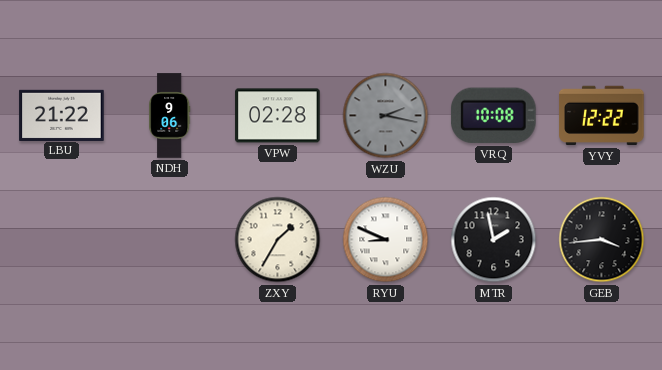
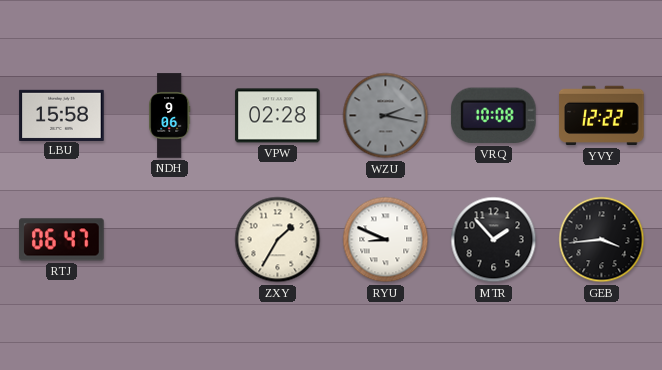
LBU: 21:22 -> 15:58 (62, 115)
RTJ: none -> 06:47 (62, 240)
MTR: 1:58 -> 1:53 (494, 240)
